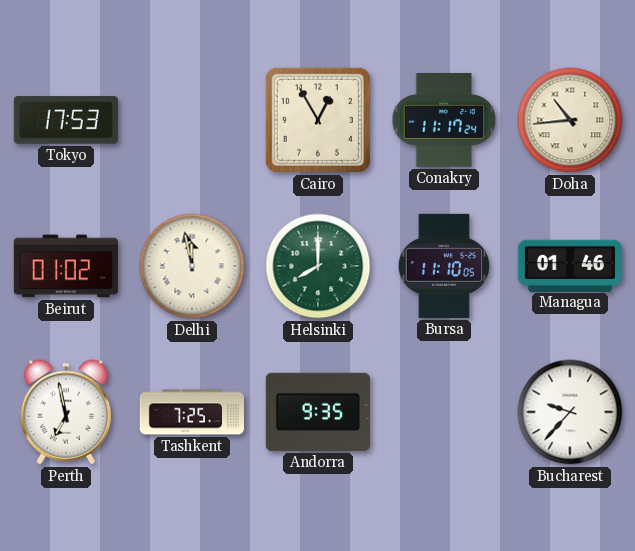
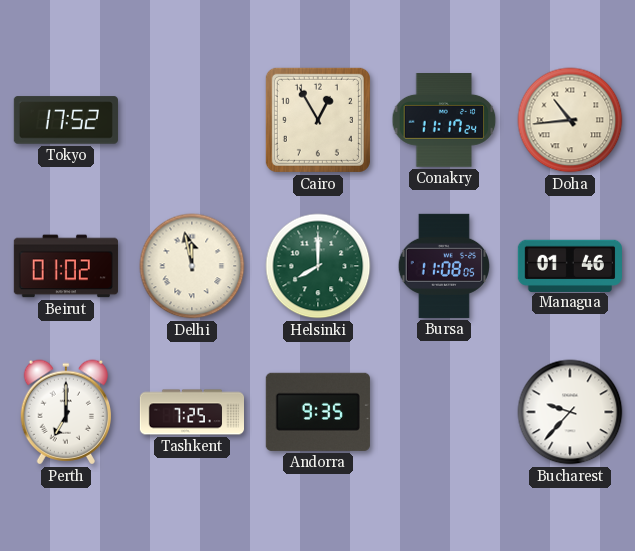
Tokyo: 17:53 -> 17:52 (66, 120)
Bursa: 11:10 -> 11:08 (443, 266)
Perth: 6:58 -> 7:00 (65, 412)
